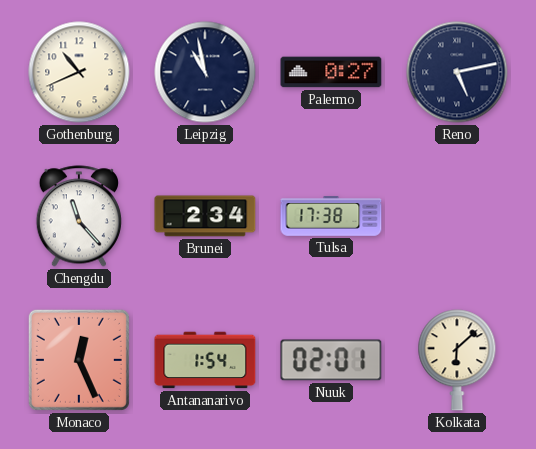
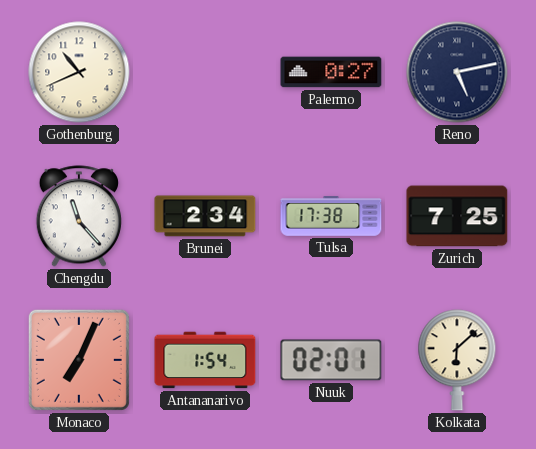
Leipzig: 10:58 -> none (205, 72)
Zurich: none -> 7:25 (457, 216)
Monaco: 12:26 -> 7:04 (79, 360)
